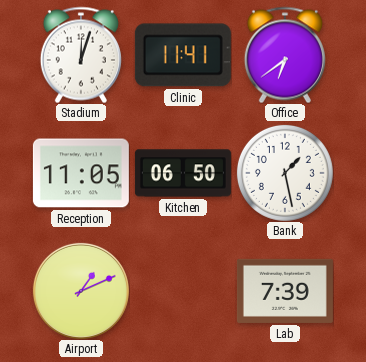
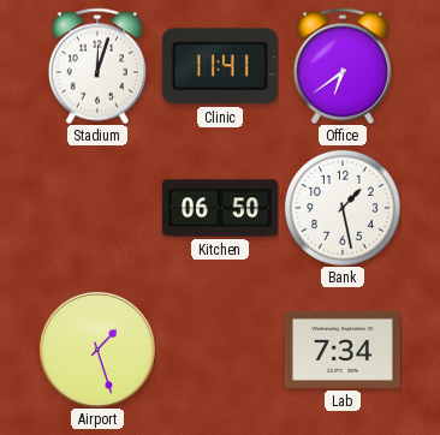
Reception: 11:05 -> none (81, 173)
Airport: 1:11 -> 1:27 (97, 350)
Lab: 7:39 -> 7:34 (343, 350)
